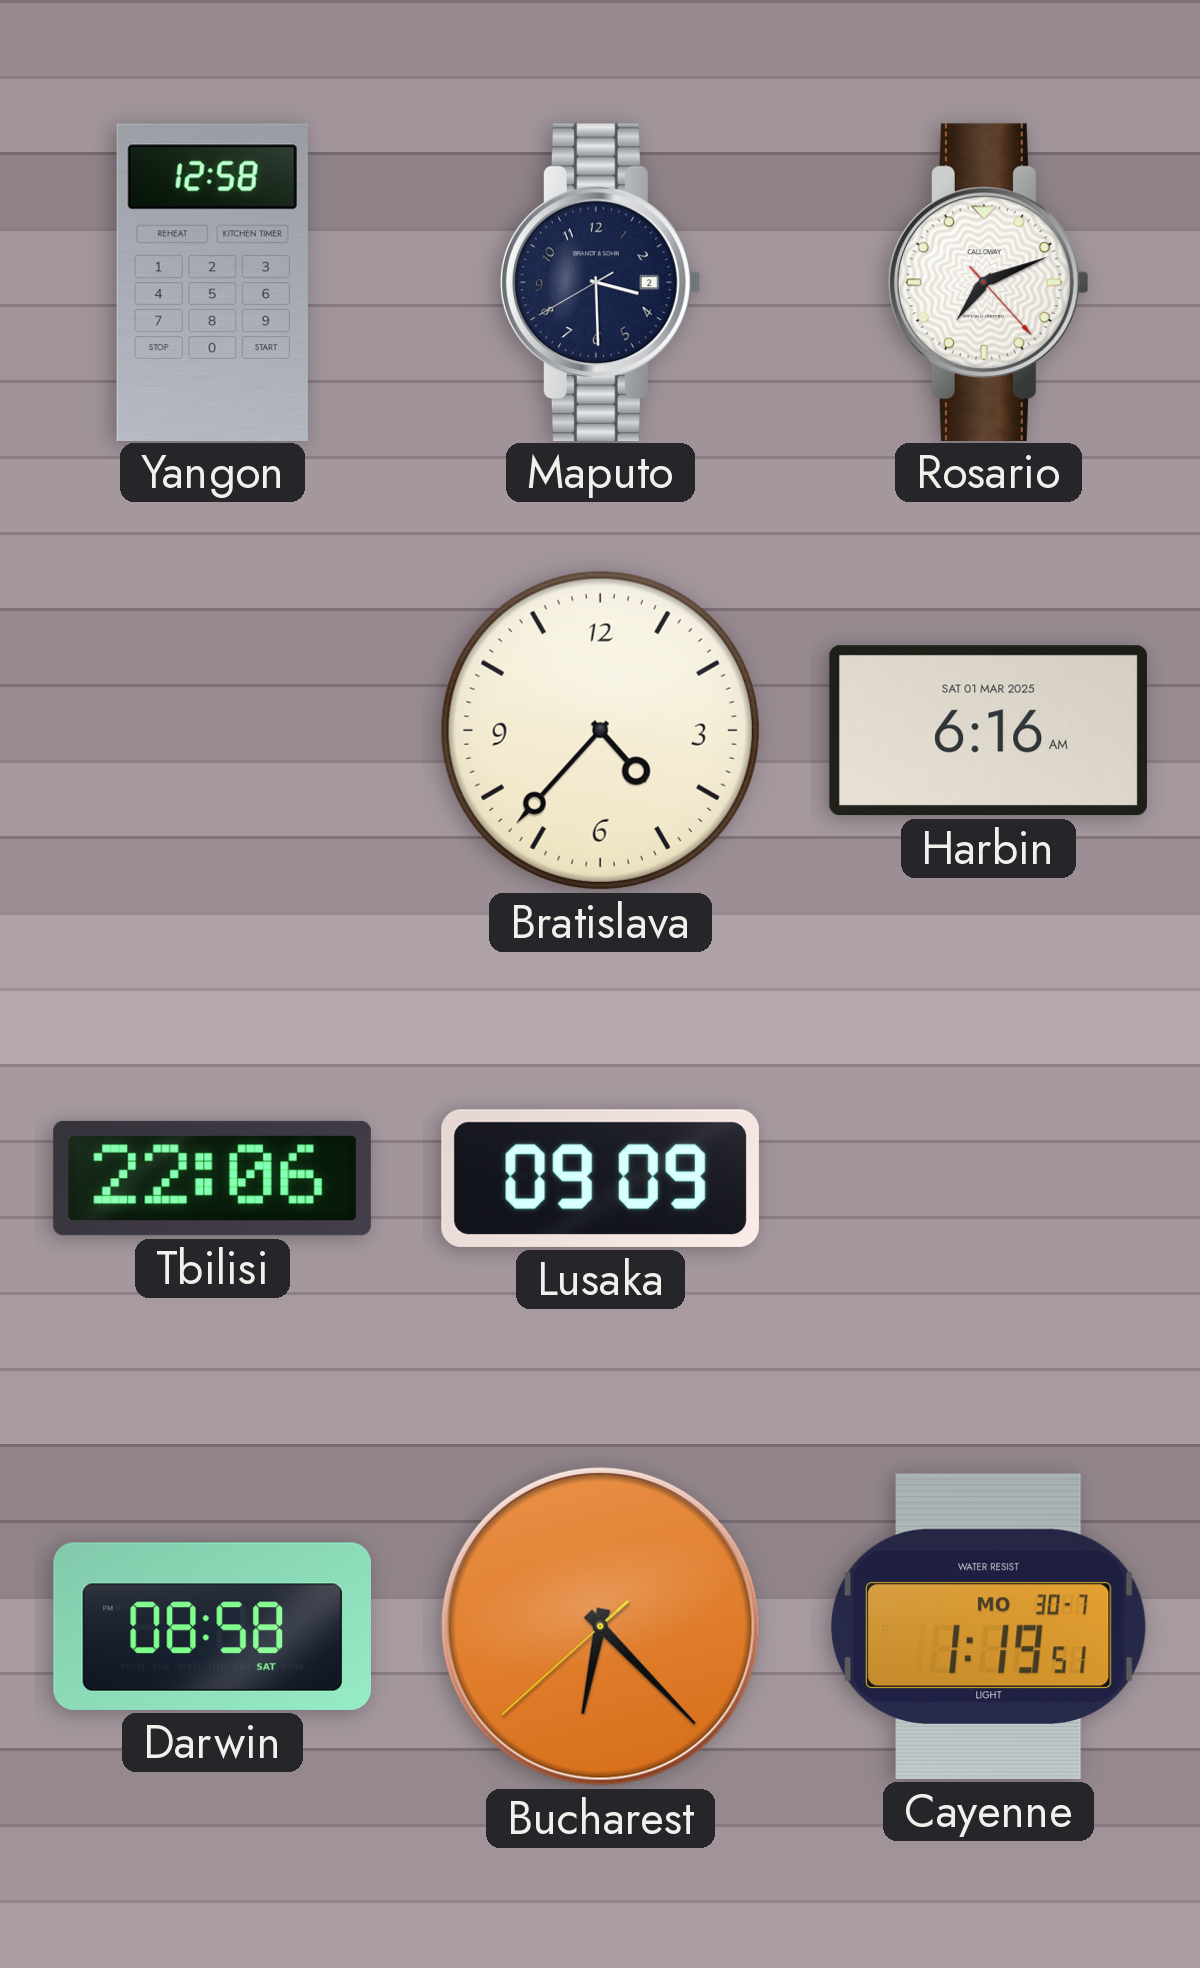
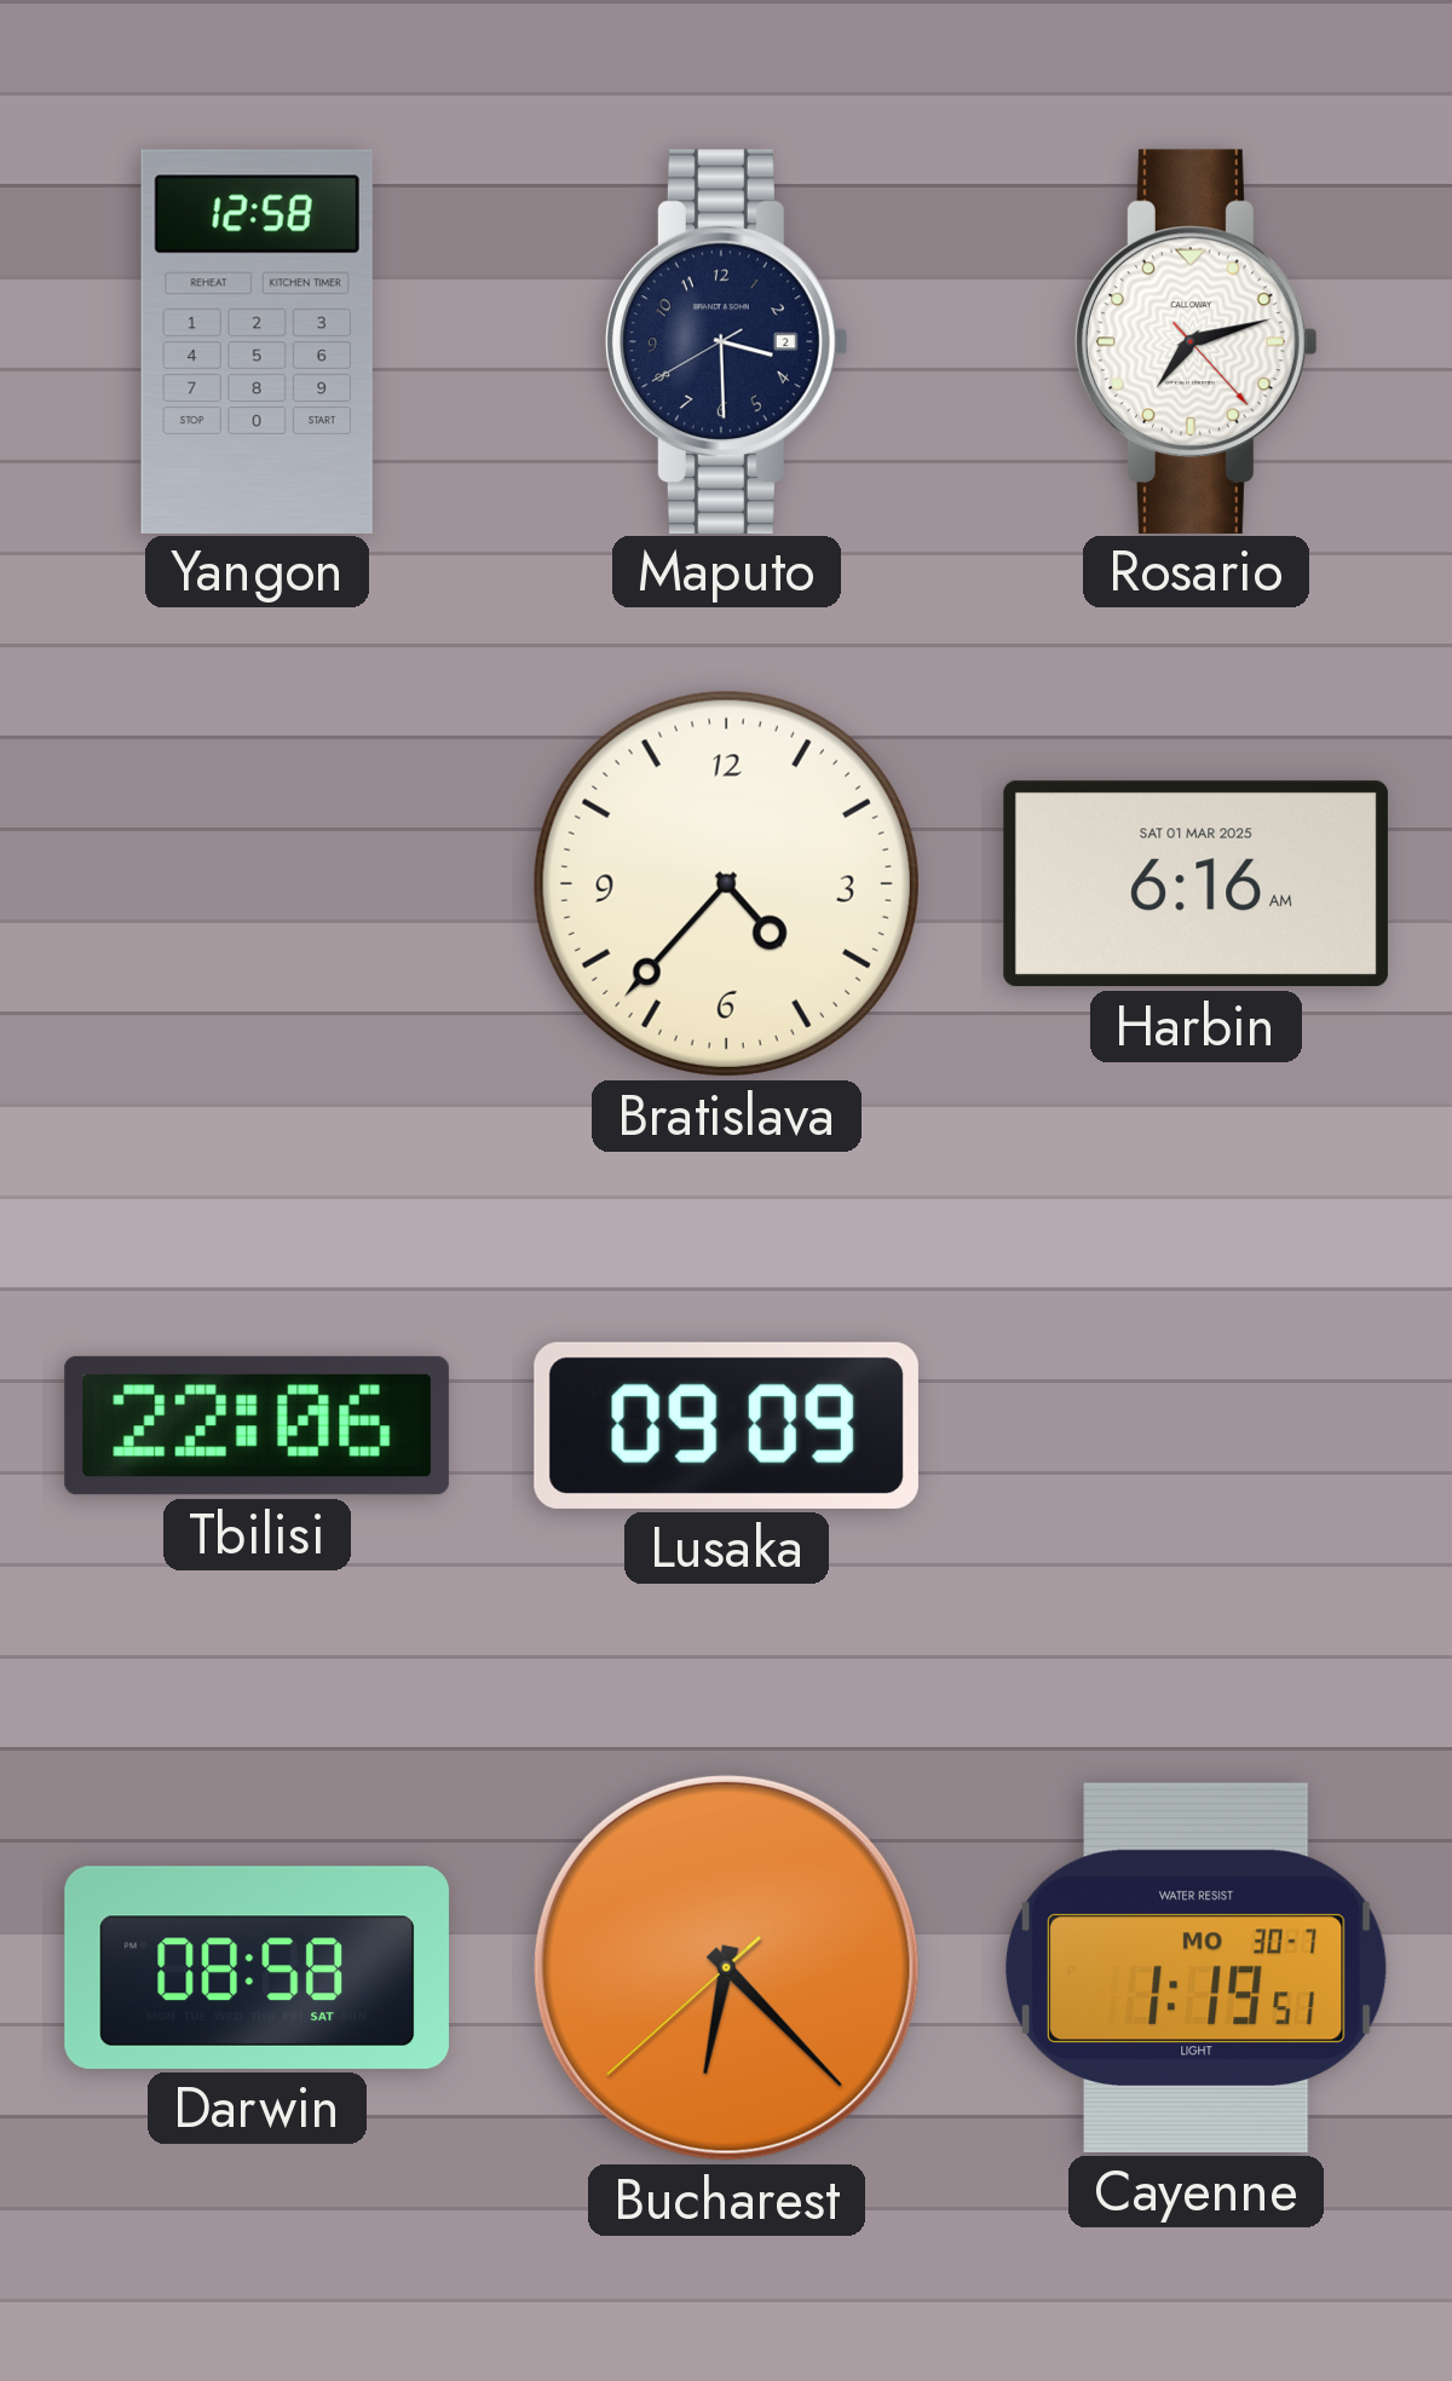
Rosario: 7:11 -> 7:12 (1195, 341)
